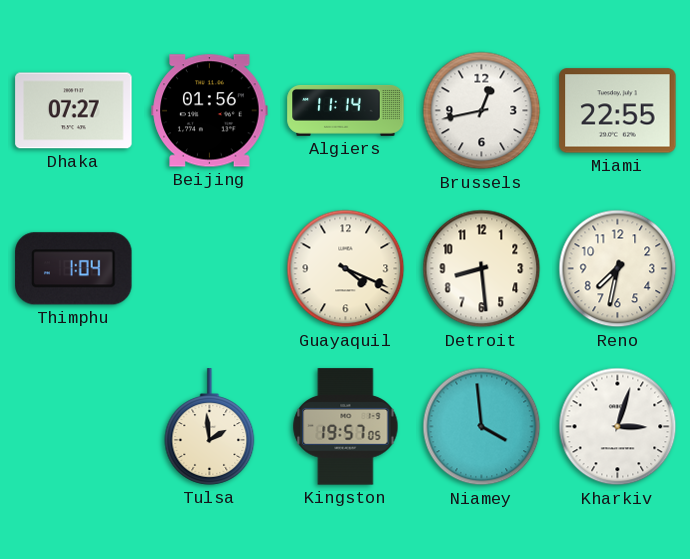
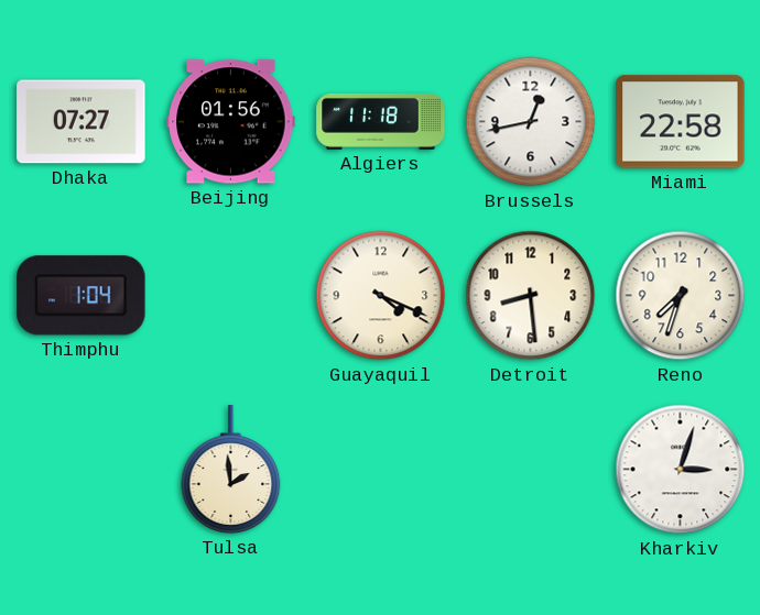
Algiers: 11:14 -> 11:18 (381, 121)
Miami: 22:55 -> 22:58 (681, 122)
Reno: 7:32 -> 7:33 (681, 296)
Kingston: 19:57 -> none (346, 427)
Niamey: 3:59 -> none (482, 427)
